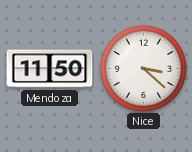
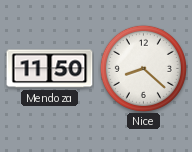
Nice: 3:22 -> 8:22 (143, 68)
